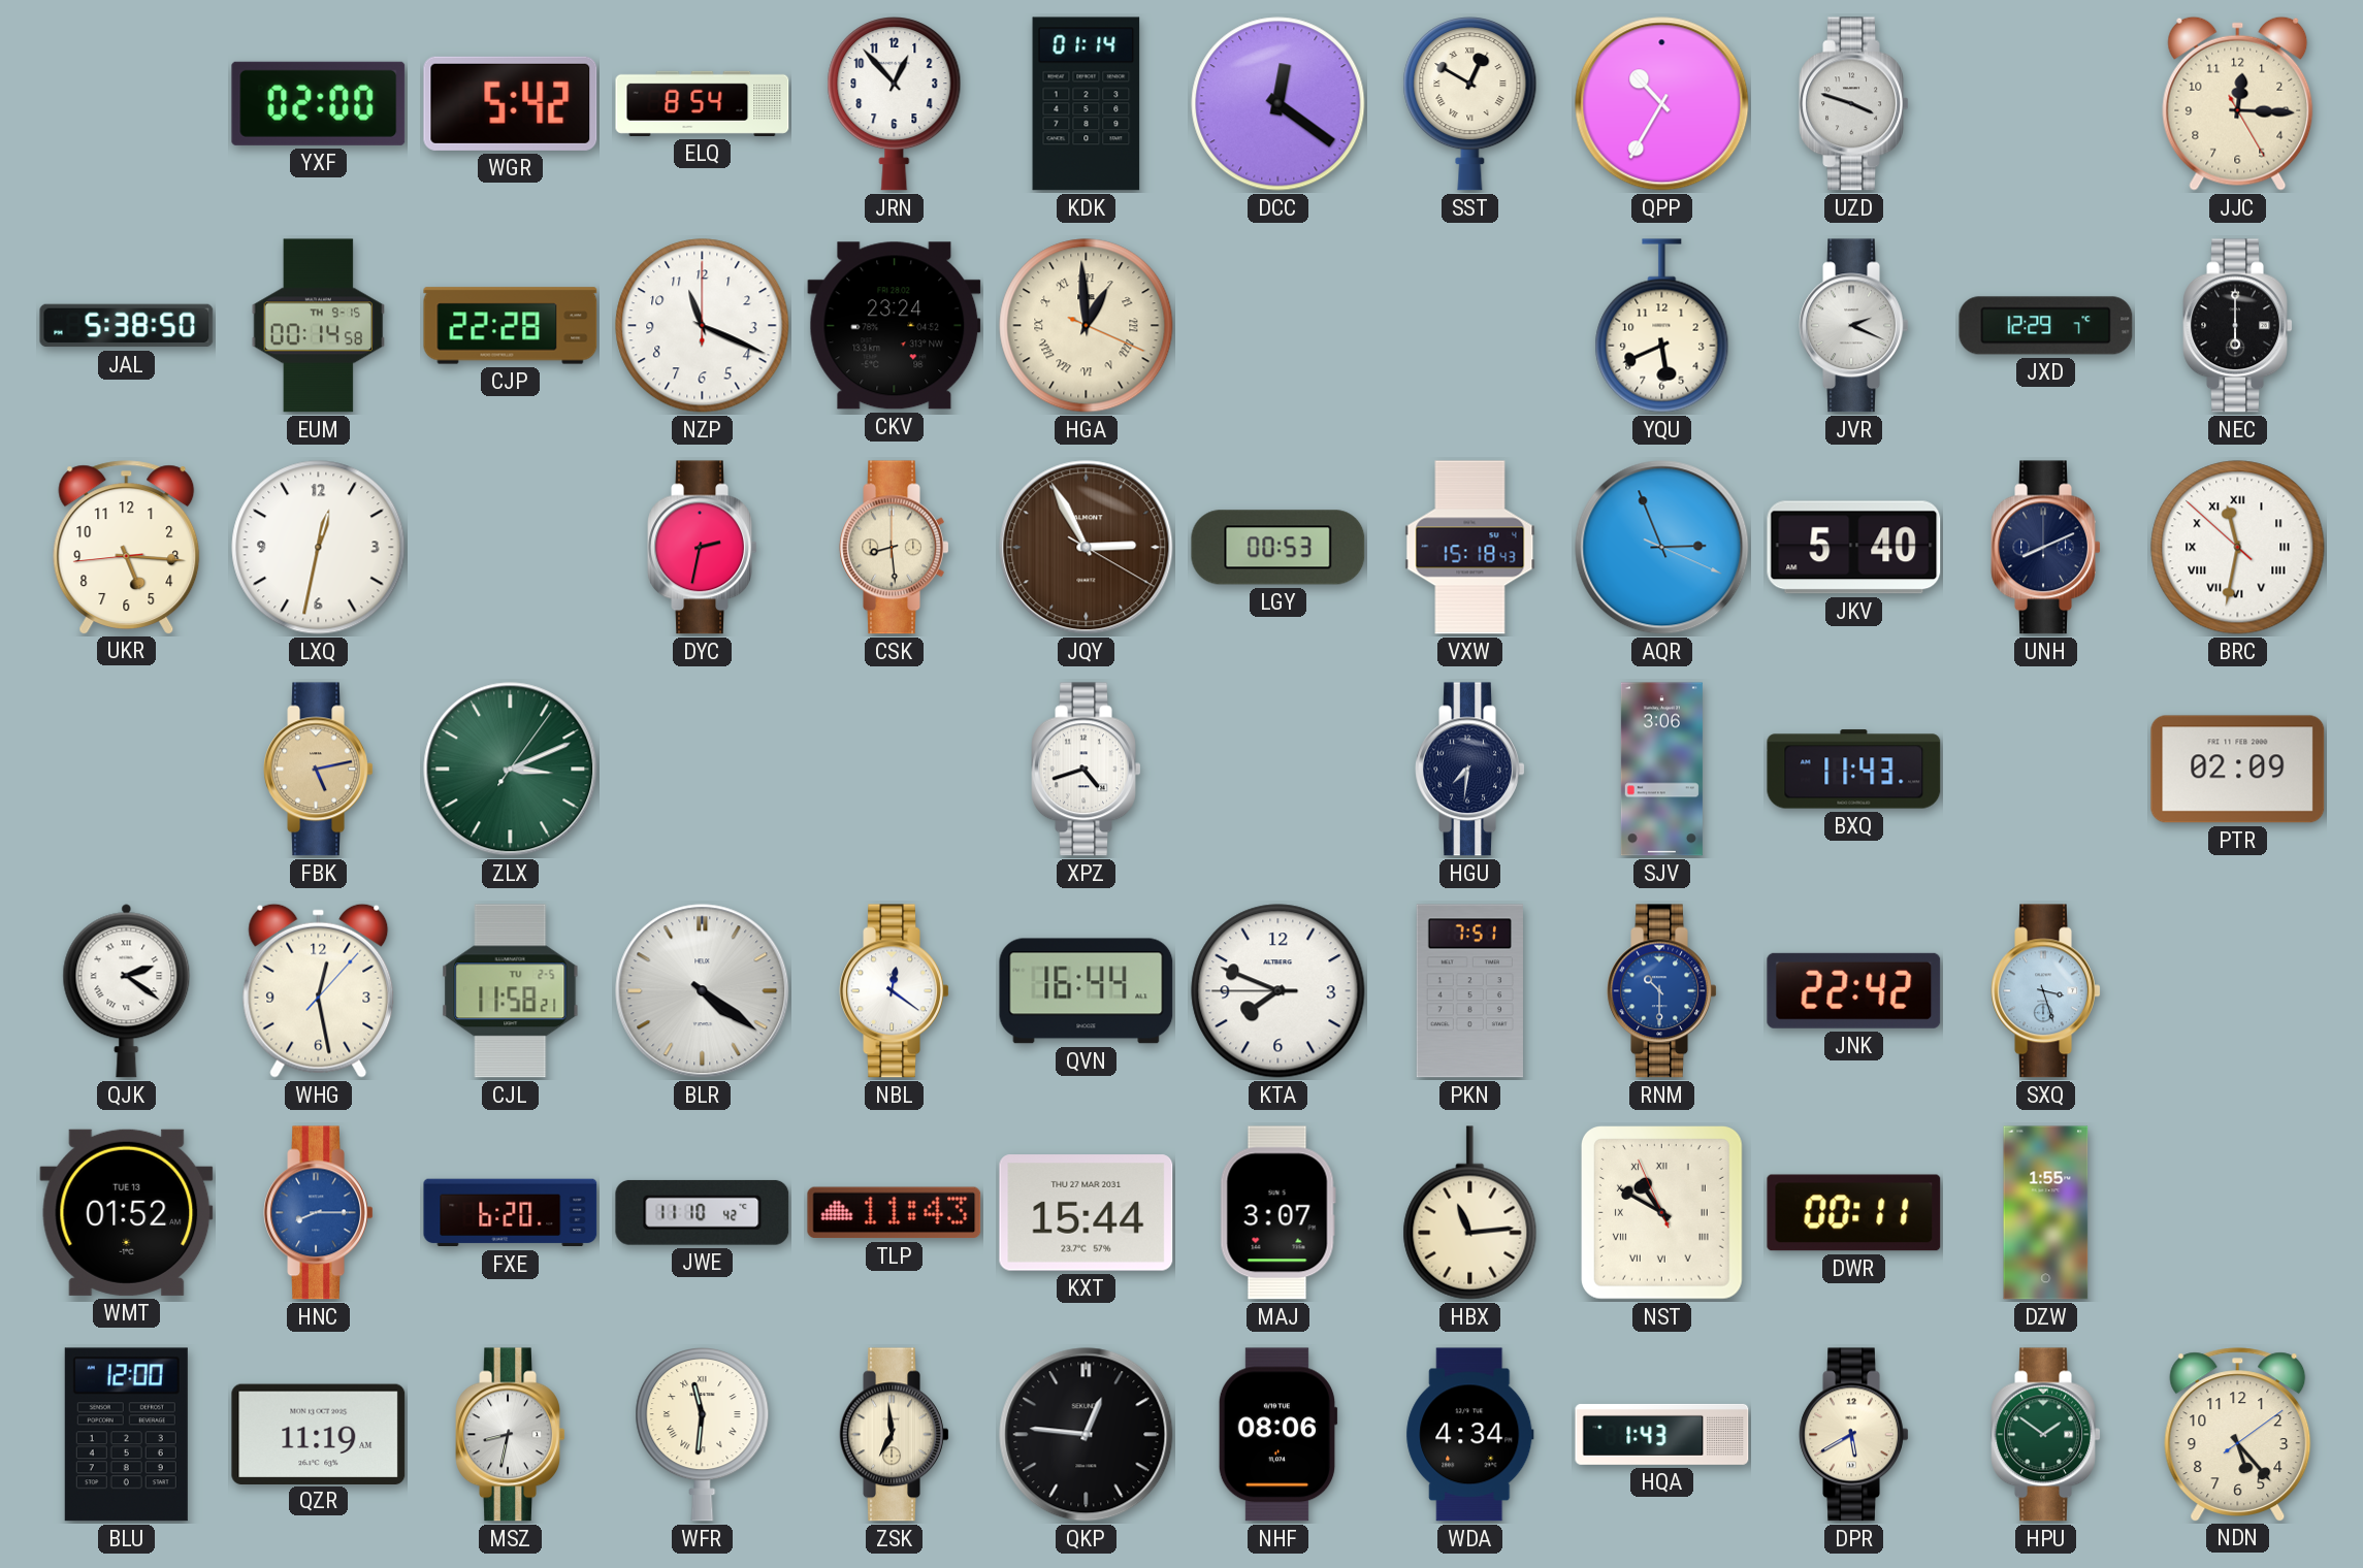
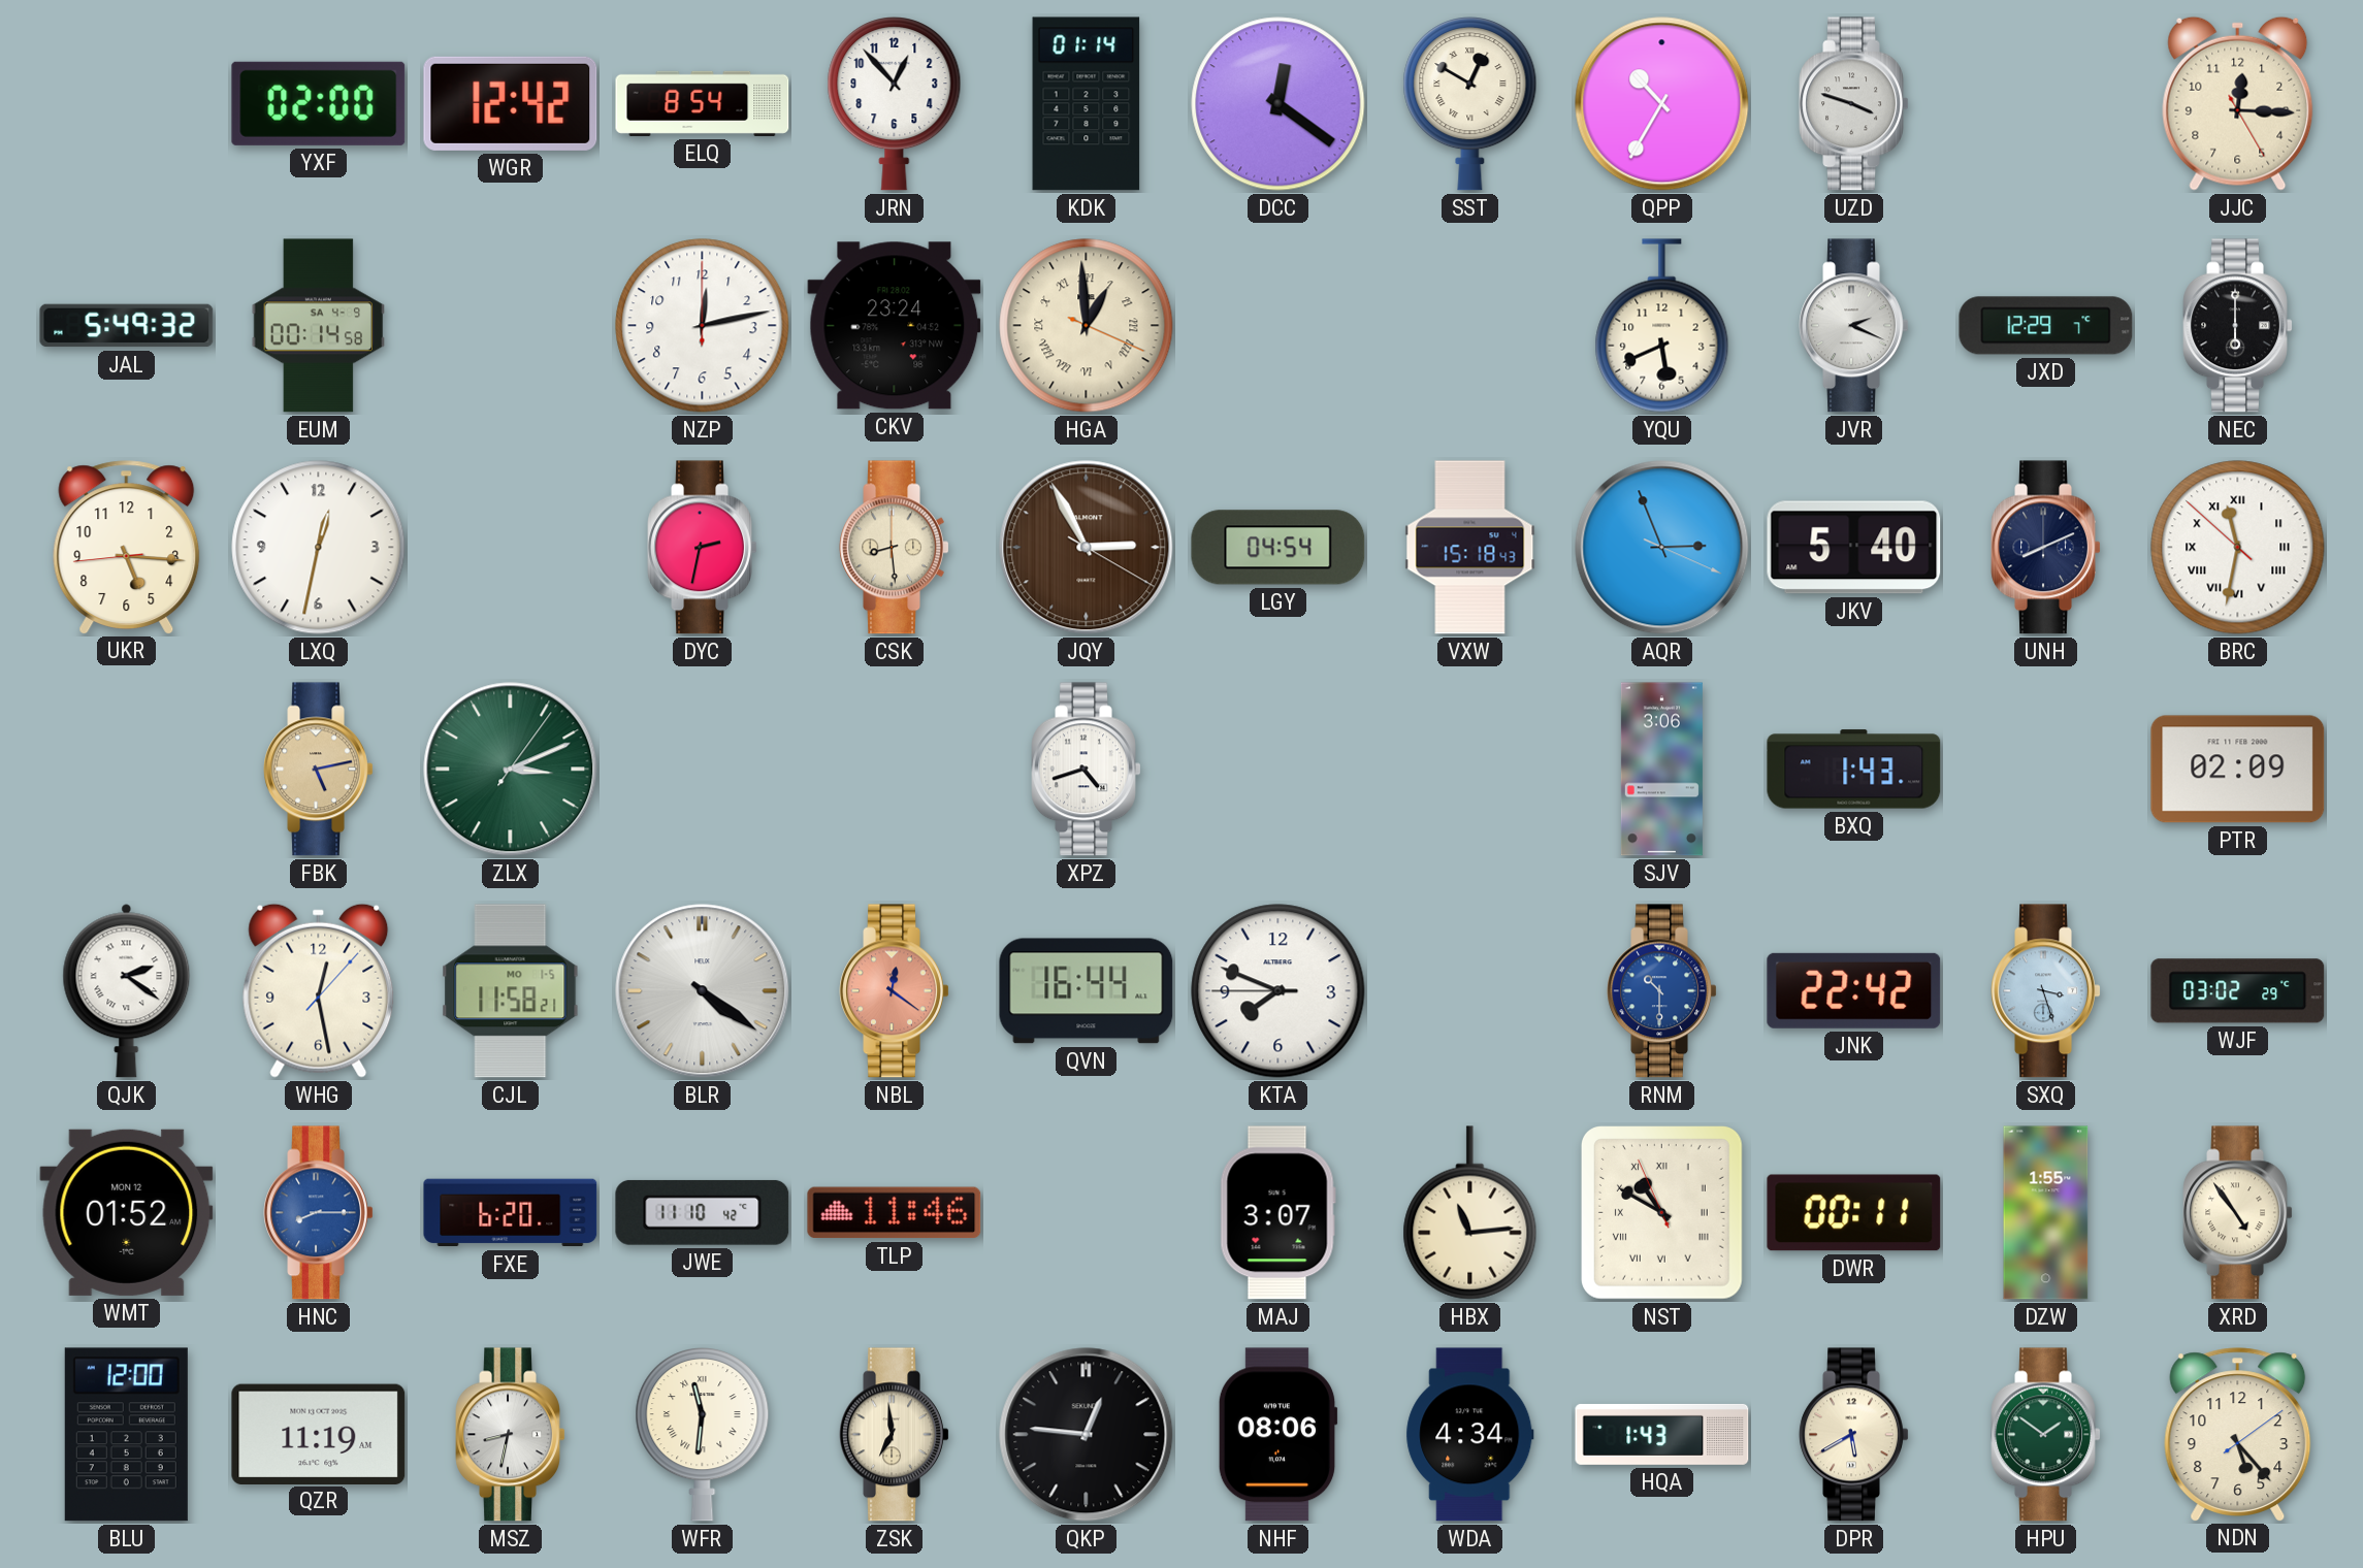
WGR: 5:42 -> 12:42 (511, 103)
JAL: 5:38 -> 5:49 (127, 326)
EUM date: TH 9-15 -> SA 4-9 (319, 326)
CJP: 22:28 -> none (511, 326)
NZP: 11:19 -> 12:13 (703, 326)
LGY: 00:53 -> 04:54 (1278, 548)
HGU: 7:31 -> none (1470, 770)
BXQ: 11:43 -> 1:43 (1854, 770)
CJL date: TU 2-5 -> MO 1-5 (511, 991)
NBL dial: white -> salmon (895, 991)
PKN: 7:51 -> none (1469, 991)
WJF: none -> 03:02 (2238, 991)
WMT date: TUE 13 -> MON 12 (127, 1212)
TLP: 11:43 -> 11:46 (895, 1213)
KXT: 15:44 -> none (1087, 1213)
XRD: none -> 4:54 (2238, 1213)
